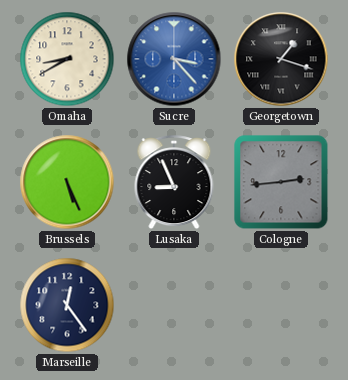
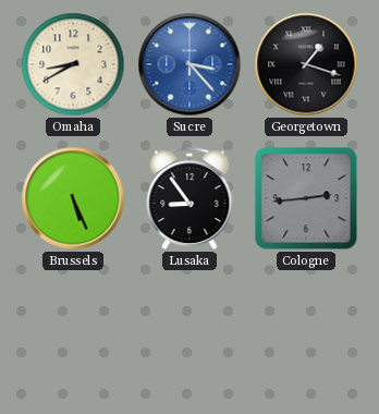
Lusaka: 8:56 -> 8:54 (189, 199)
Marseille: 12:24 -> none (67, 305)
